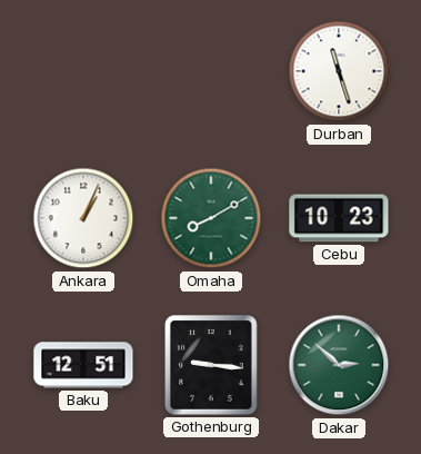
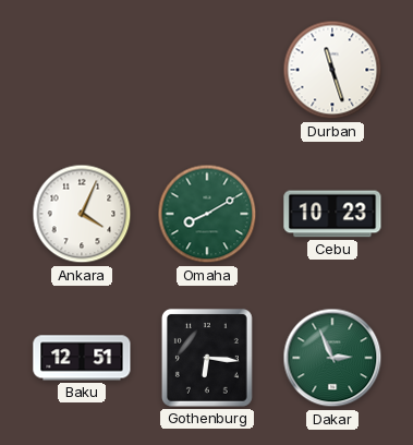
Ankara: 1:04 -> 4:04 (82, 214)
Gothenburg: 9:16 -> 6:16 (207, 358)
Dakar: 2:52 -> 2:56 (332, 358)
